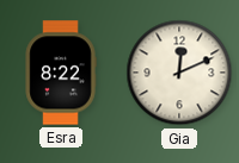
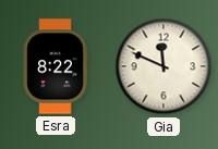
Gia: 12:11 -> 11:49 (163, 66)
